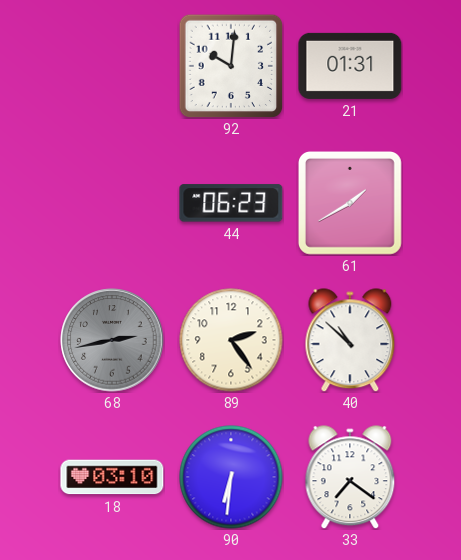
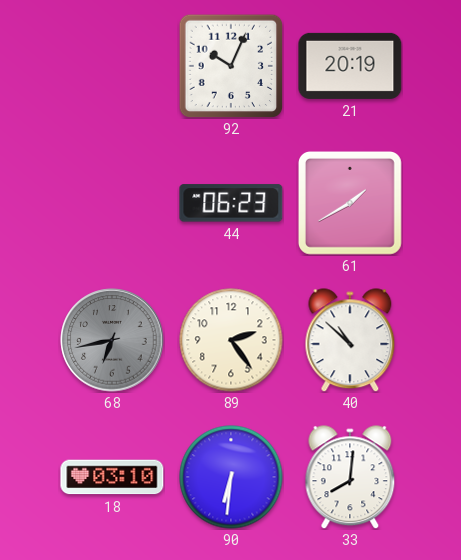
92: 10:01 -> 10:04 (231, 66)
21: 01:31 -> 20:19 (350, 66)
68: 2:43 -> 6:43 (112, 340)
33: 7:21 -> 8:01 (350, 477)
